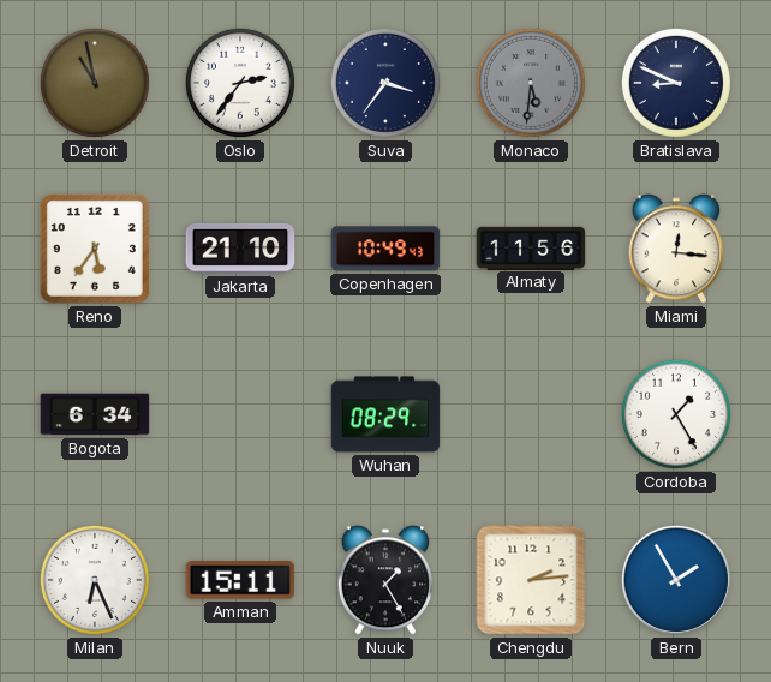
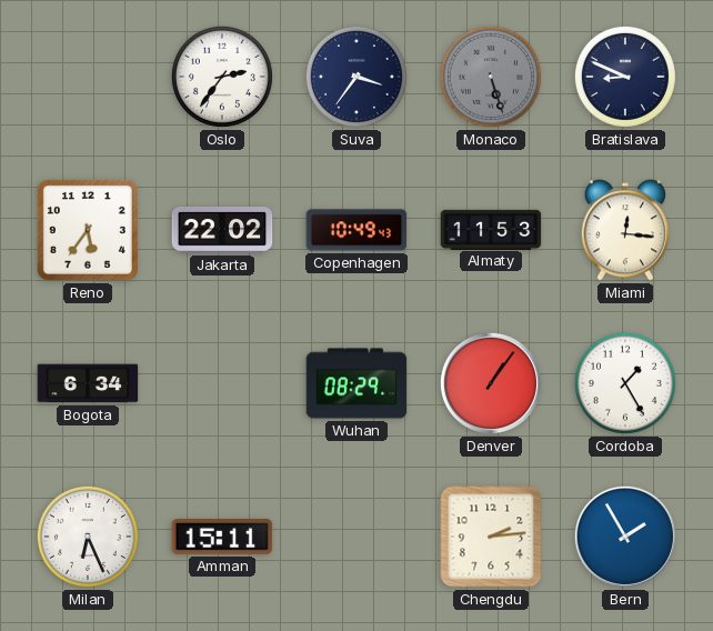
Detroit: 10:58 -> none (95, 83)
Monaco: 5:31 -> 5:27 (491, 77)
Jakarta: 21:10 -> 22:02 (222, 231)
Almaty: 11:56 -> 11:53 (491, 229)
Denver: none -> 1:06 (491, 383)
Nuuk: 1:25 -> none (384, 580)
